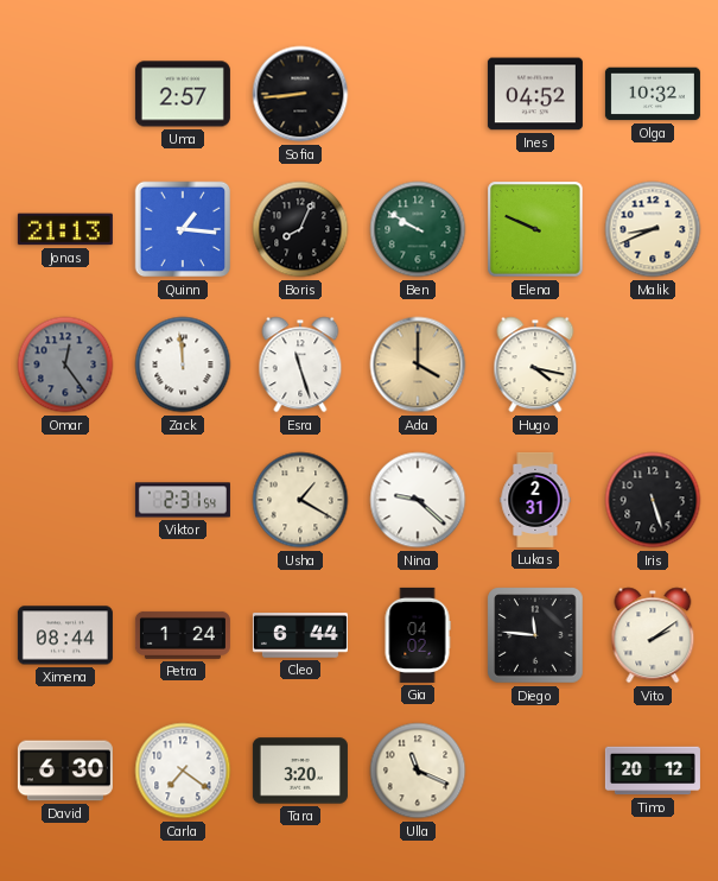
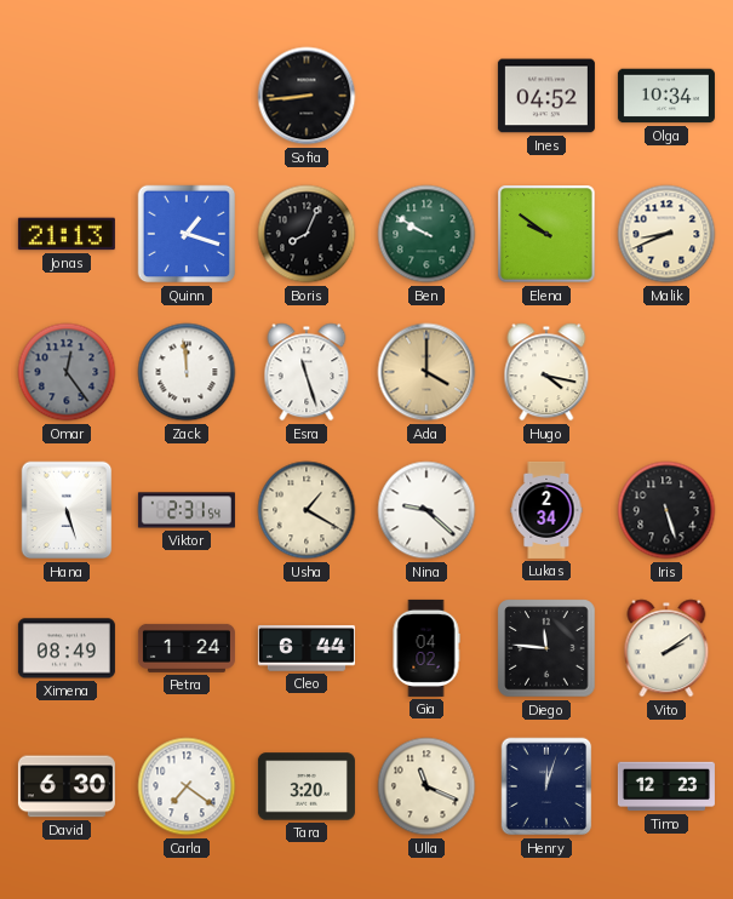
Uma: 2:57 -> none (183, 94)
Olga: 10:32 -> 10:34 (666, 96)
Quinn: 1:16 -> 1:18 (187, 234)
Elena: 9:49 -> 9:51 (546, 234)
Hana: none -> 5:27 (67, 510)
Lukas: 2:31 -> 2:34 (546, 510)
Ximena: 08:44 -> 08:49 (67, 648)
Henry: none -> 12:03 (546, 786)
Timo: 20:12 -> 12:23 (666, 786)
